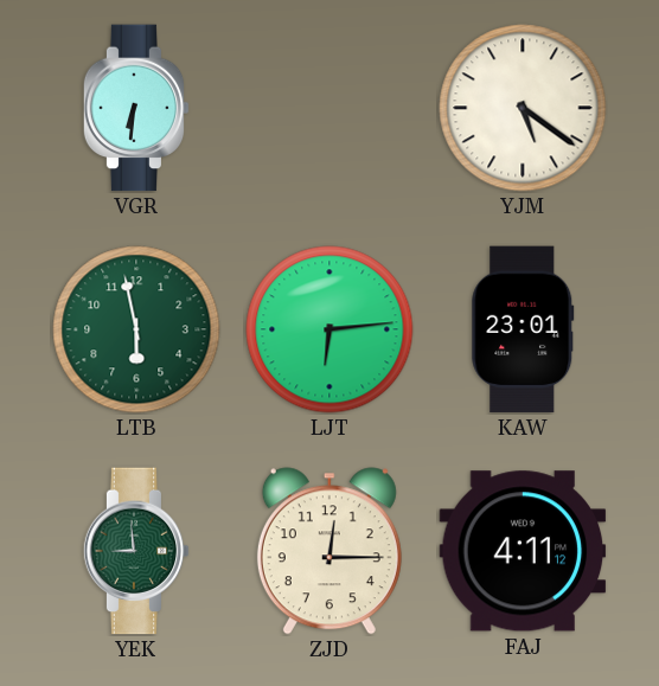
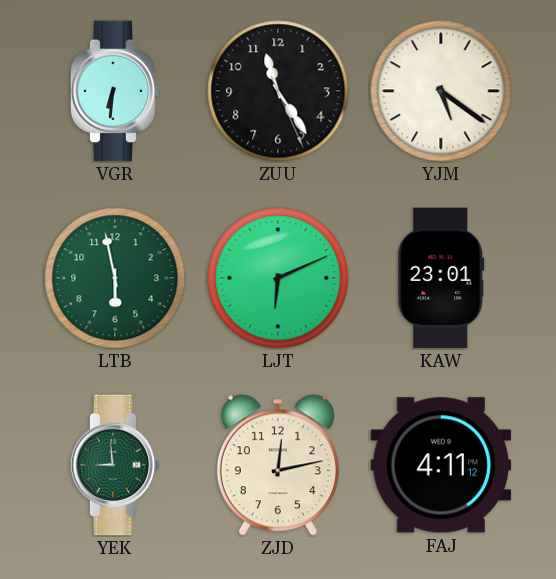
ZUU: none -> 11:24 (278, 91)
LJT: 6:14 -> 6:11 (278, 278)
ZJD: 12:15 -> 12:13 (278, 465)
